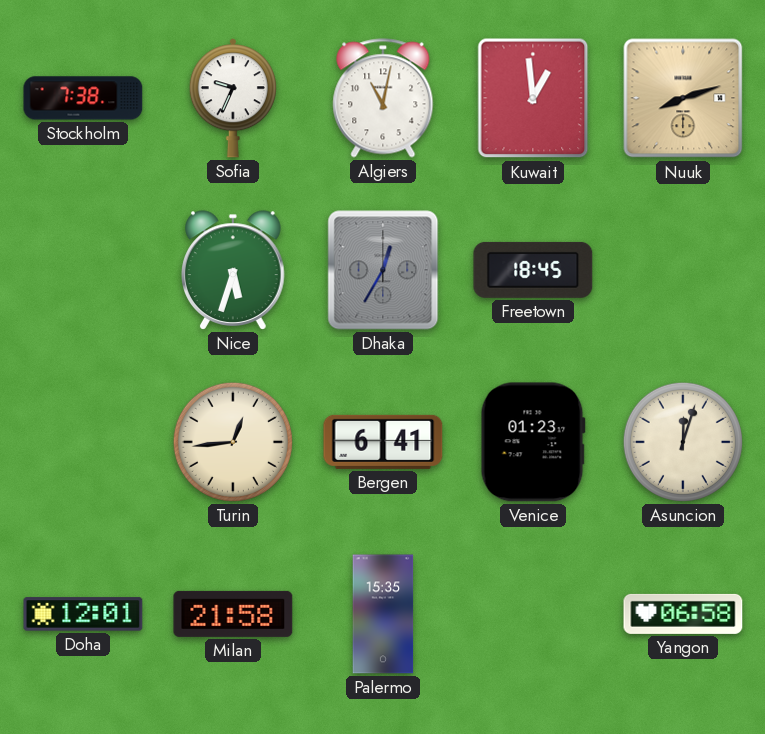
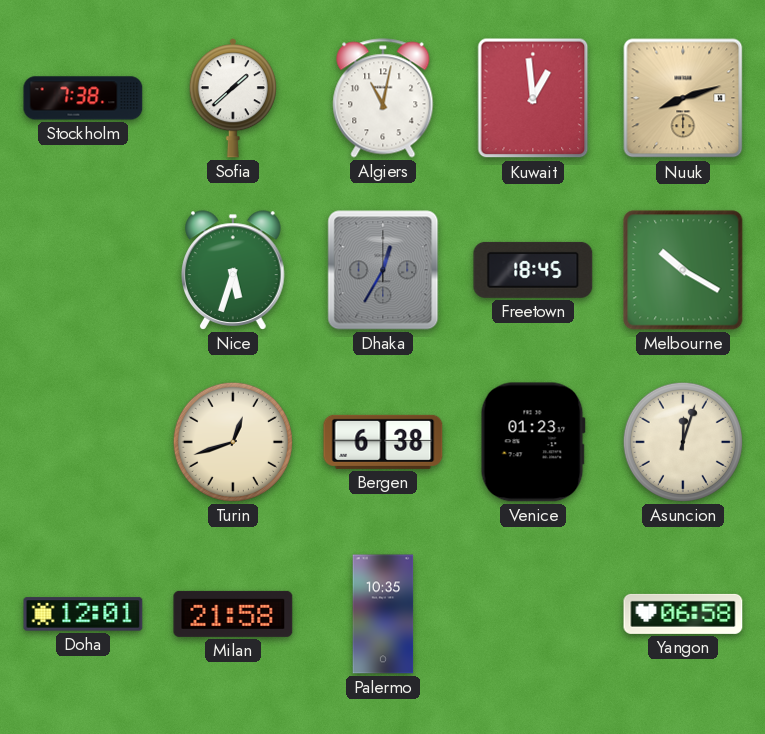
Sofia: 9:34 -> 1:38 (233, 98)
Melbourne: none -> 10:20 (683, 270)
Turin: 12:44 -> 12:42 (233, 442)
Bergen: 6:41 -> 6:38 (383, 442)
Palermo: 15:35 -> 10:35 (383, 614)
